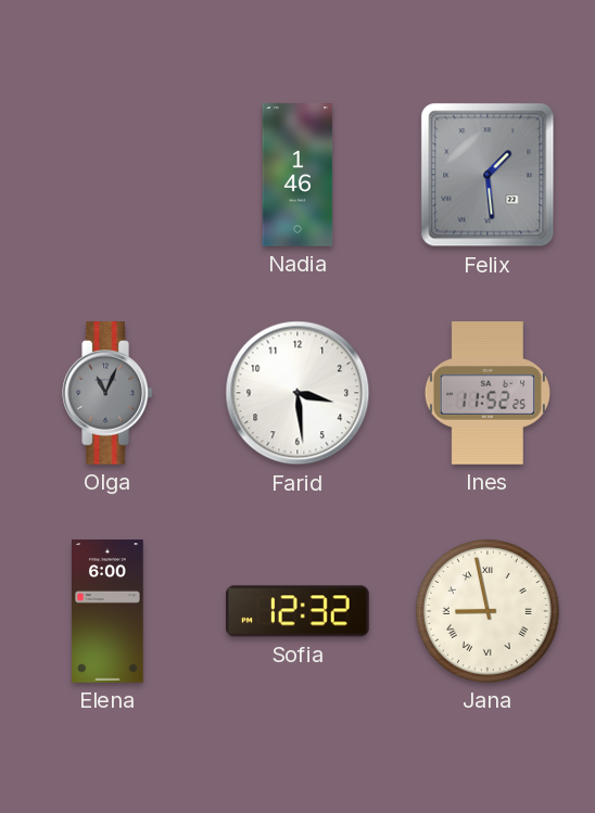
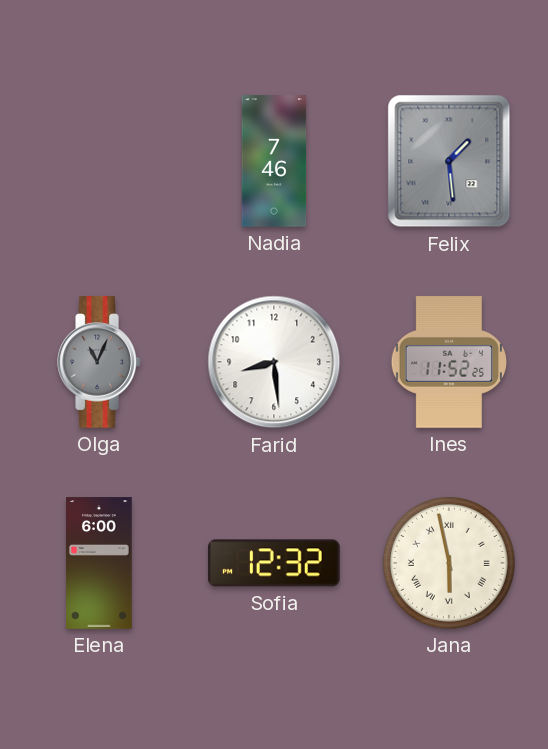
Nadia: 1:46 -> 7:46 (274, 161)
Farid: 3:29 -> 8:29 (274, 362)
Jana: 8:58 -> 5:58 (449, 563)
